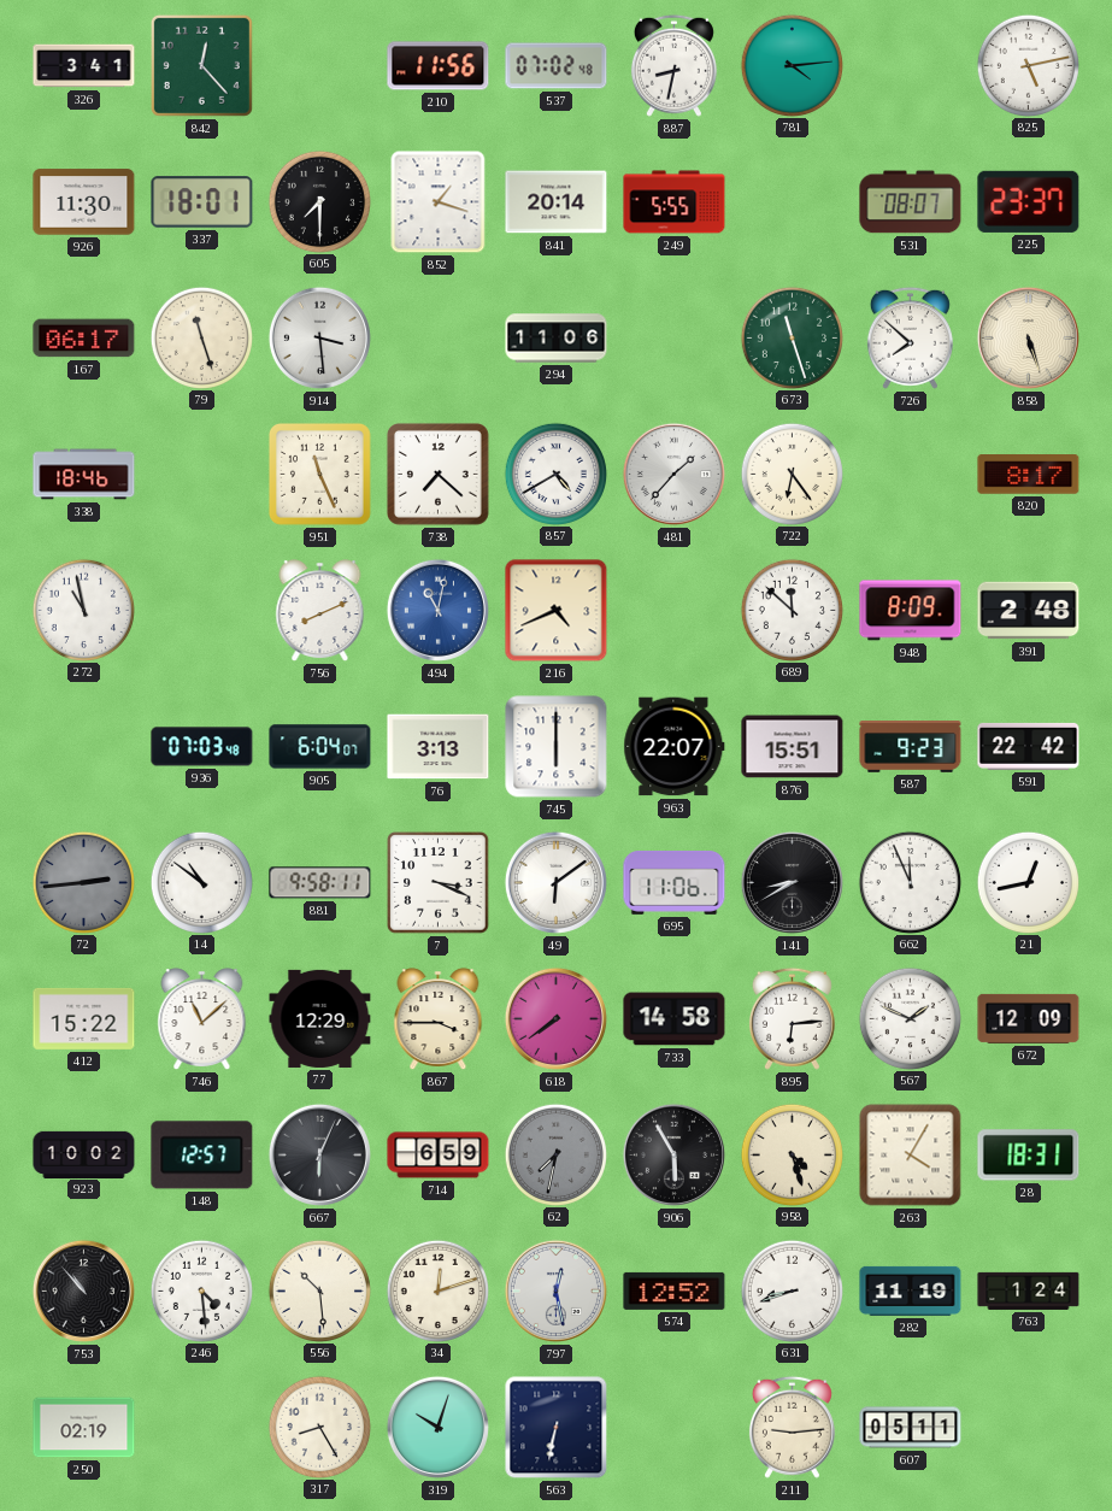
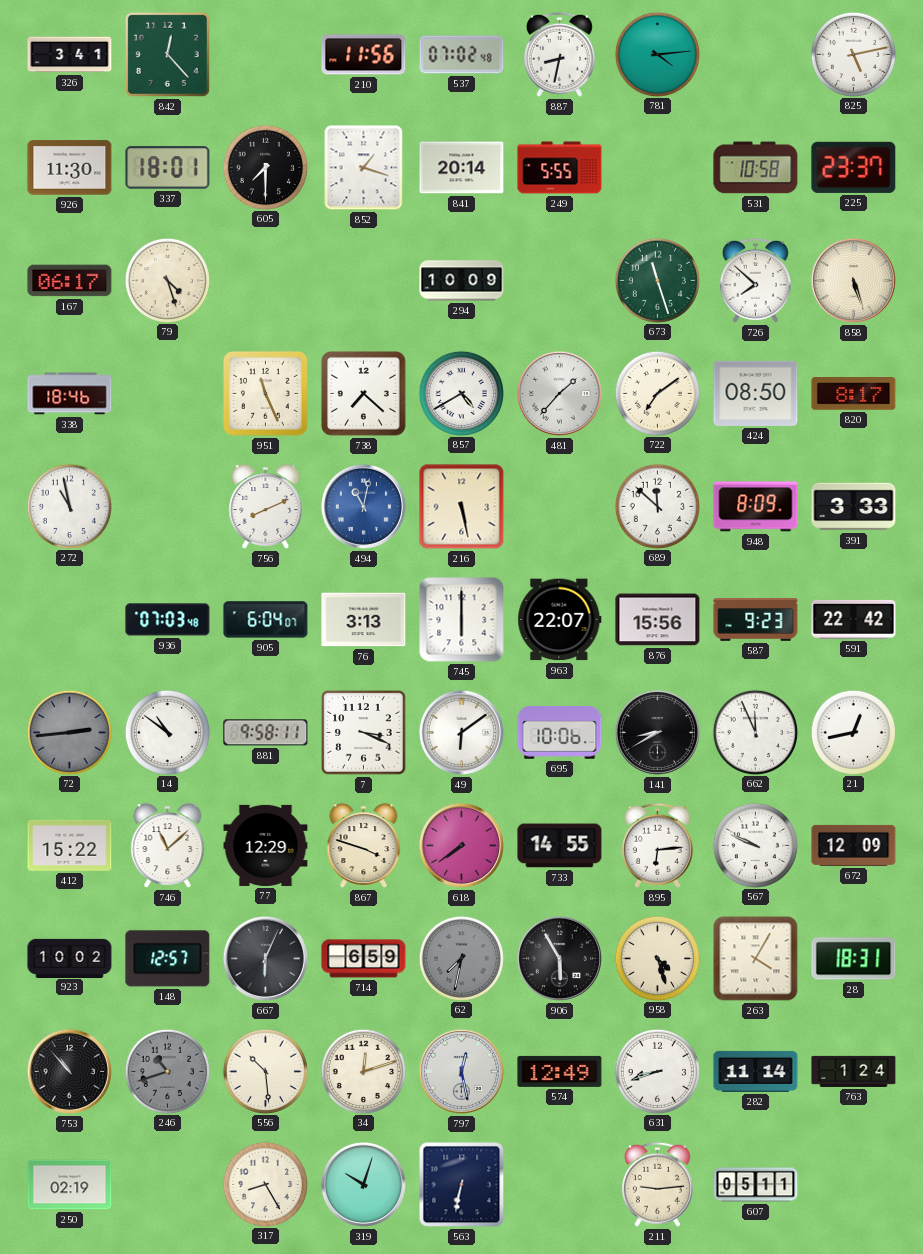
531: 08:07 -> 10:58 (756, 168)
79: 11:27 -> 4:27 (167, 280)
914: 3:29 -> none (319, 337)
294: 11:06 -> 10:09 (462, 281)
722: 6:24 -> 7:09 (657, 393)
424: none -> 08:50 (756, 393)
216: 4:41 -> 5:28 (462, 507)
391: 2:48 -> 3:33 (854, 507)
876: 15:51 -> 15:56 (658, 620)
695: 11:06 -> 10:06 (560, 732)
867: 3:45 -> 3:48 (364, 846)
733: 14:58 -> 14:55 (560, 846)
567: 1:49 -> 9:49 (755, 845)
246: 4:29 -> 10:42 (167, 1071)
246 dial: white -> grey (167, 1071)
574: 12:52 -> 12:49 (560, 1071)
282: 11:19 -> 11:14 (756, 1071)
